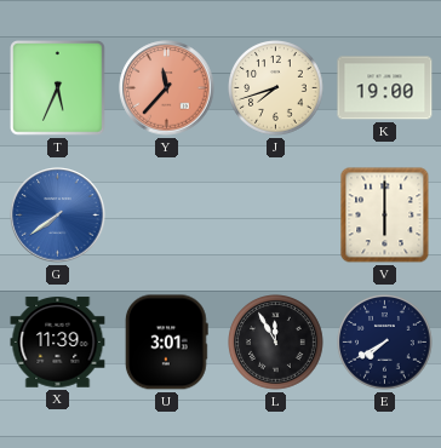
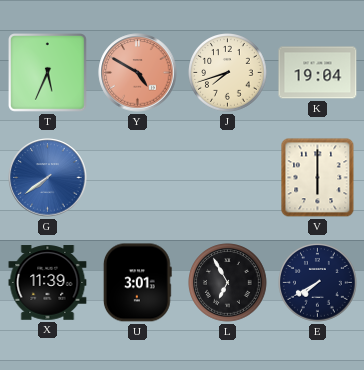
Y: 11:37 -> 4:50 (138, 73)
K: 19:00 -> 19:04 (318, 73)
L: 11:55 -> 6:55 (228, 283)
